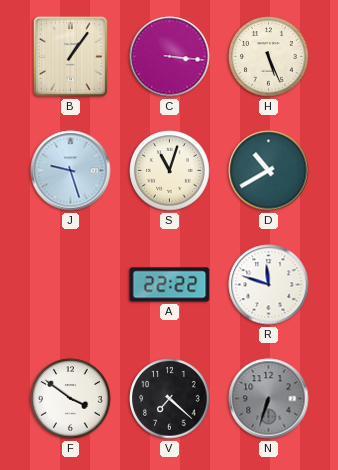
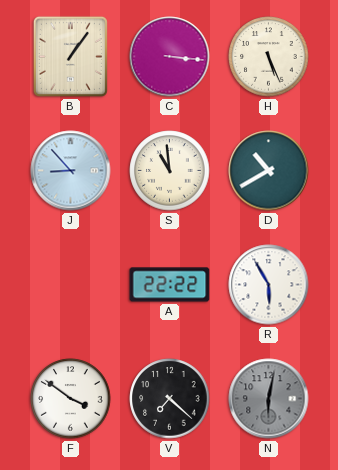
J: 9:27 -> 8:53 (71, 171)
S: 11:03 -> 10:59 (170, 171)
R: 11:48 -> 5:55 (269, 285)
N: 6:33 -> 6:02 (269, 399)
